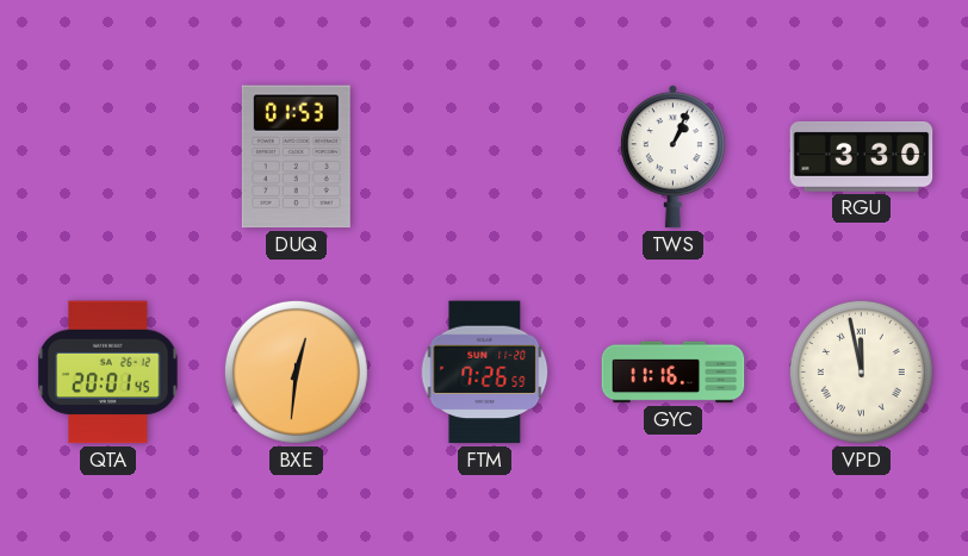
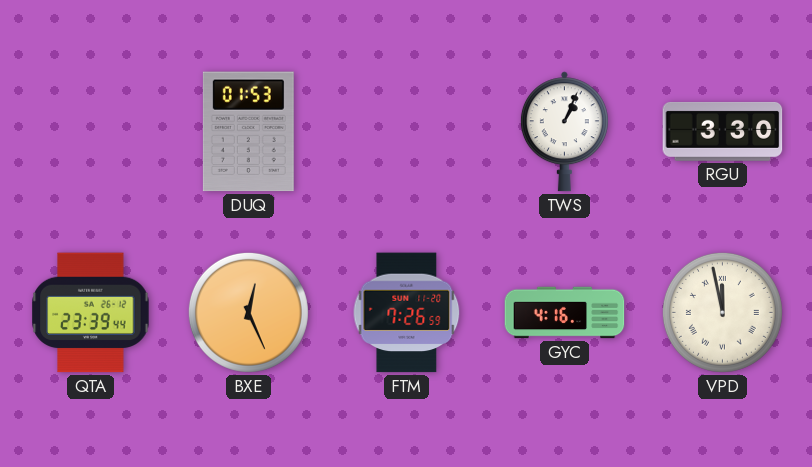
QTA: 20:01 -> 23:39 (91, 313)
BXE: 12:31 -> 12:26 (248, 312)
GYC: 11:16 -> 4:16 (565, 313)
